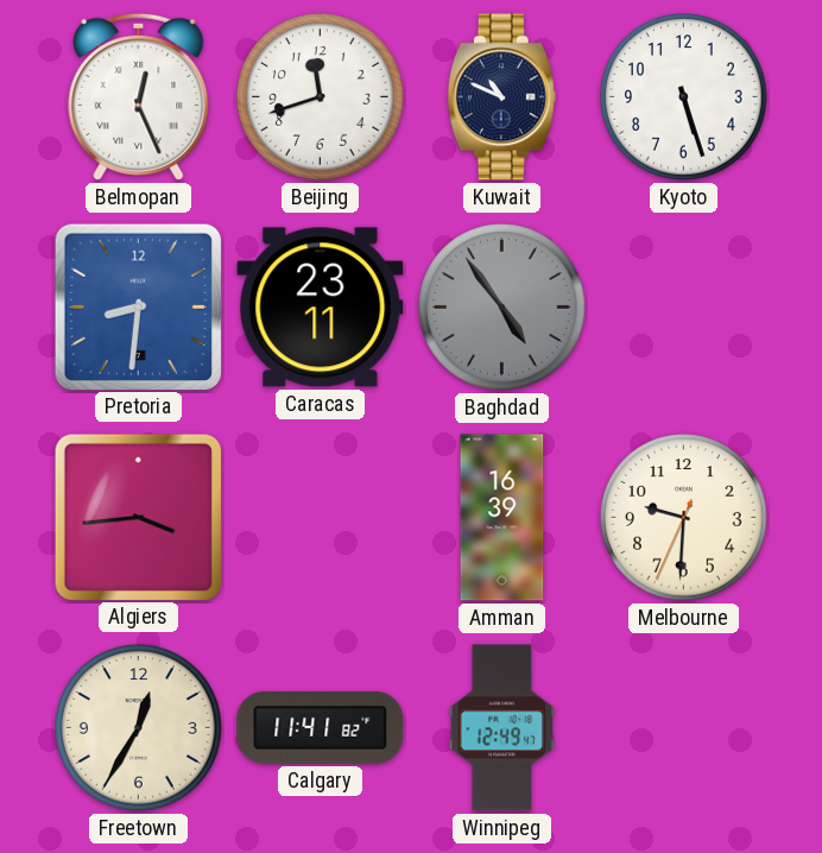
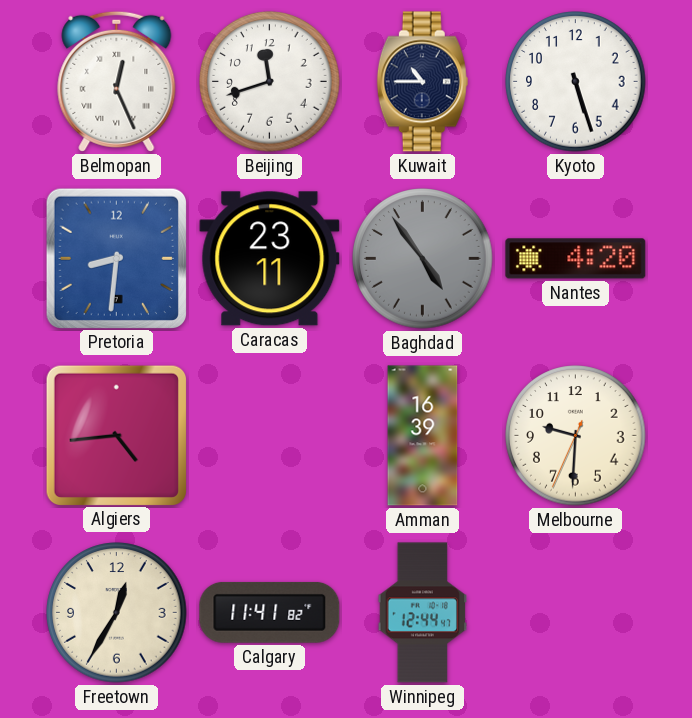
Kuwait: 10:49 -> 10:45 (422, 82)
Nantes: none -> 4:20 (576, 259)
Algiers: 3:44 -> 4:44 (116, 435)
Winnipeg: 12:49 -> 12:44 (422, 613)
